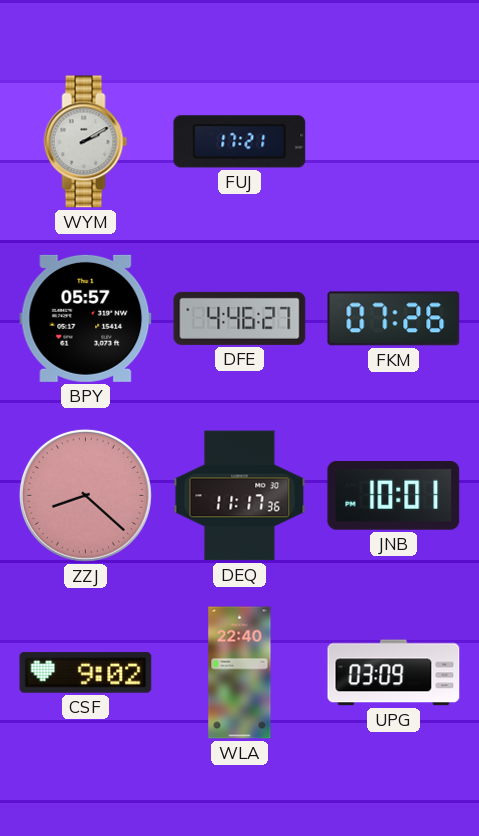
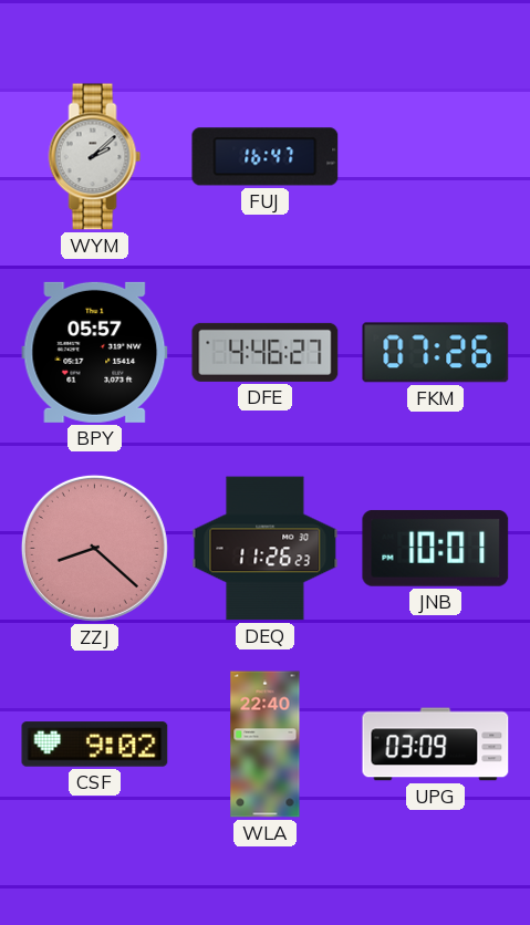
WYM: 2:10 -> 2:08 (95, 157)
FUJ: 17:21 -> 16:47 (266, 157)
DEQ: 11:17 -> 11:26 (266, 549)
